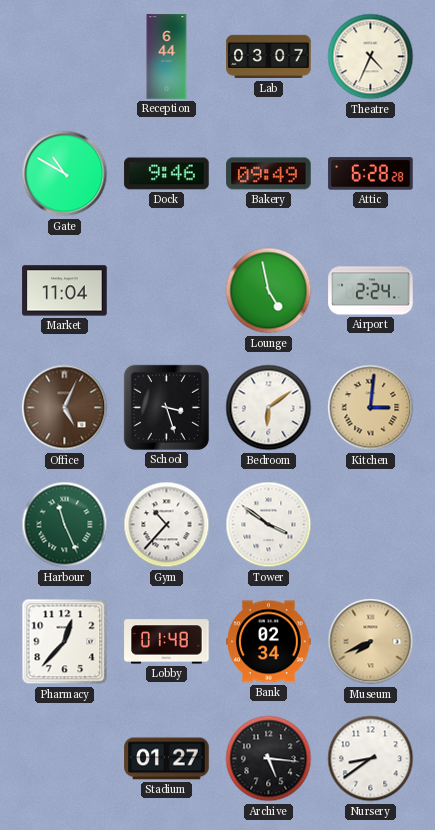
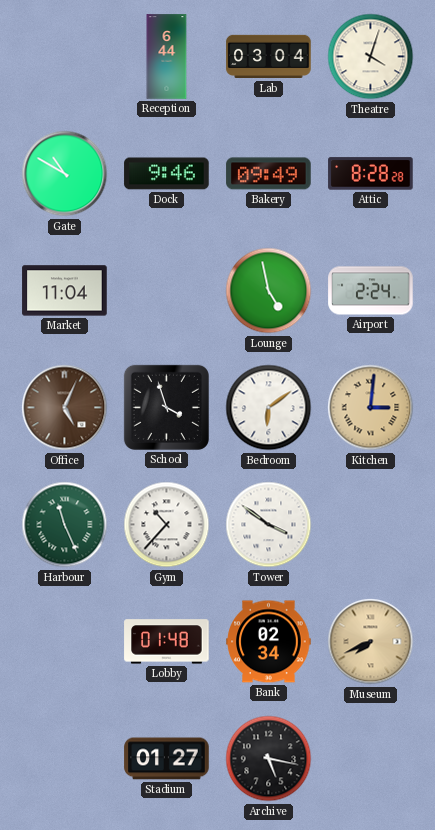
Lab: 03:07 -> 03:04 (269, 57)
Theatre: 4:34 -> 4:03 (371, 57)
Attic: 6:28 -> 8:28 (371, 174)
School: 3:27 -> 3:57 (166, 407)
Pharmacy: 12:37 -> none (65, 642)
Archive: 5:16 -> 5:17 (269, 759)
Nursery: 8:39 -> none (371, 759)
